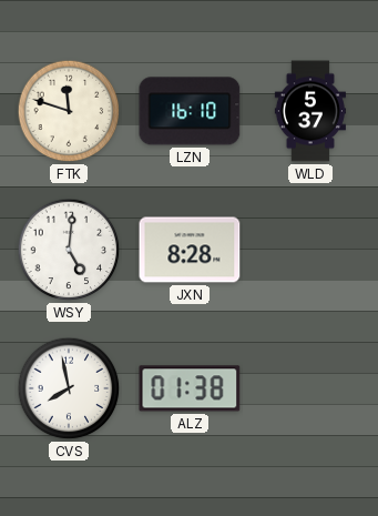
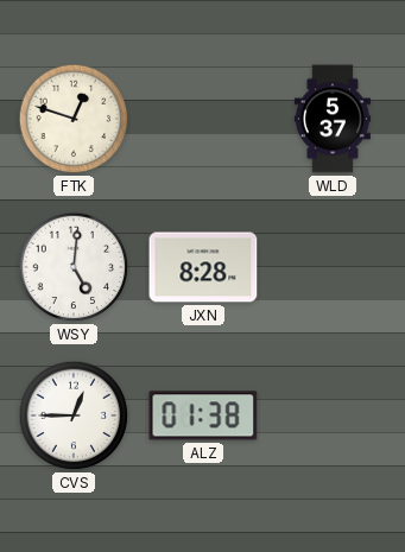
FTK: 11:48 -> 12:48 (74, 119)
LZN: 16:10 -> none (190, 111)
CVS: 7:58 -> 12:45 (74, 415)
